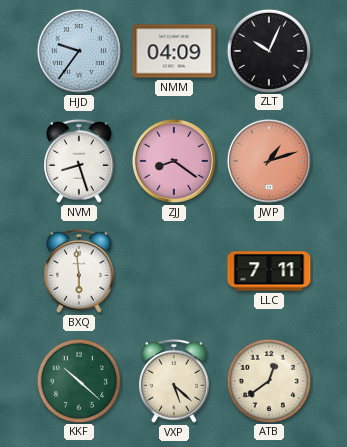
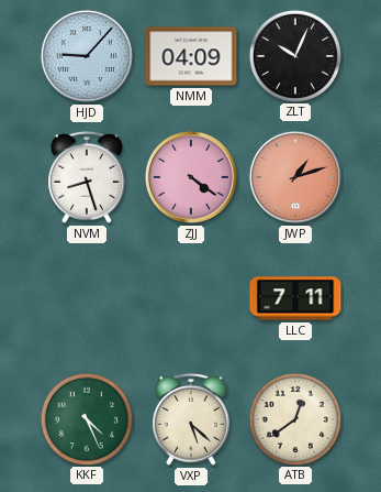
HJD: 9:36 -> 9:07 (87, 56)
ZJJ: 8:21 -> 4:21 (191, 177)
BXQ: 5:59 -> none (80, 271)
KKF: 10:22 -> 4:26 (86, 418)
